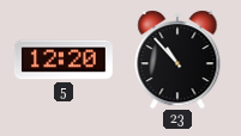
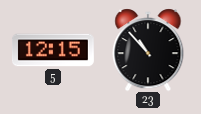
5: 12:20 -> 12:15 (53, 50)
